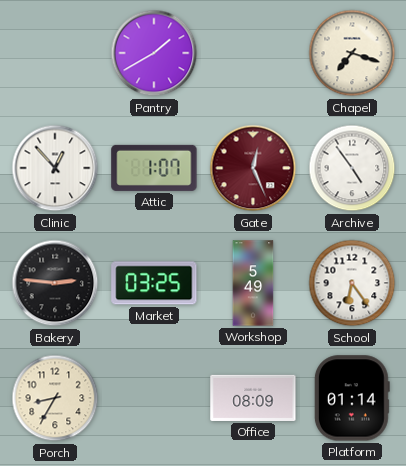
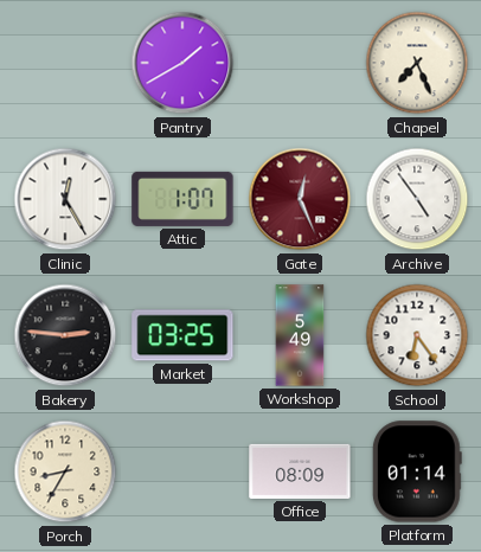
Chapel: 7:18 -> 7:26 (417, 63)
Clinic: 12:53 -> 12:25 (65, 199)
